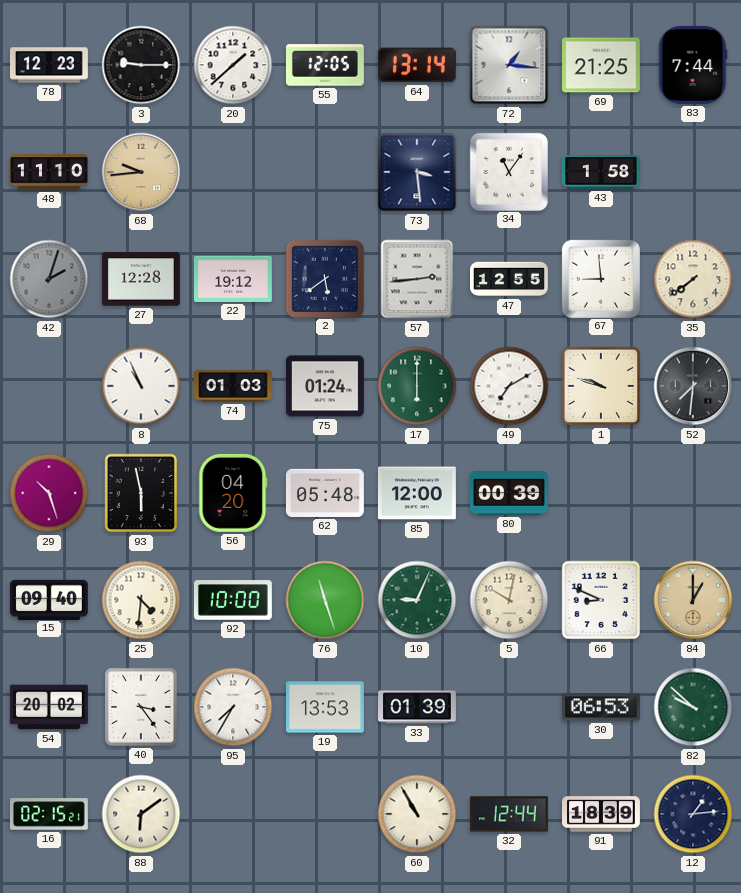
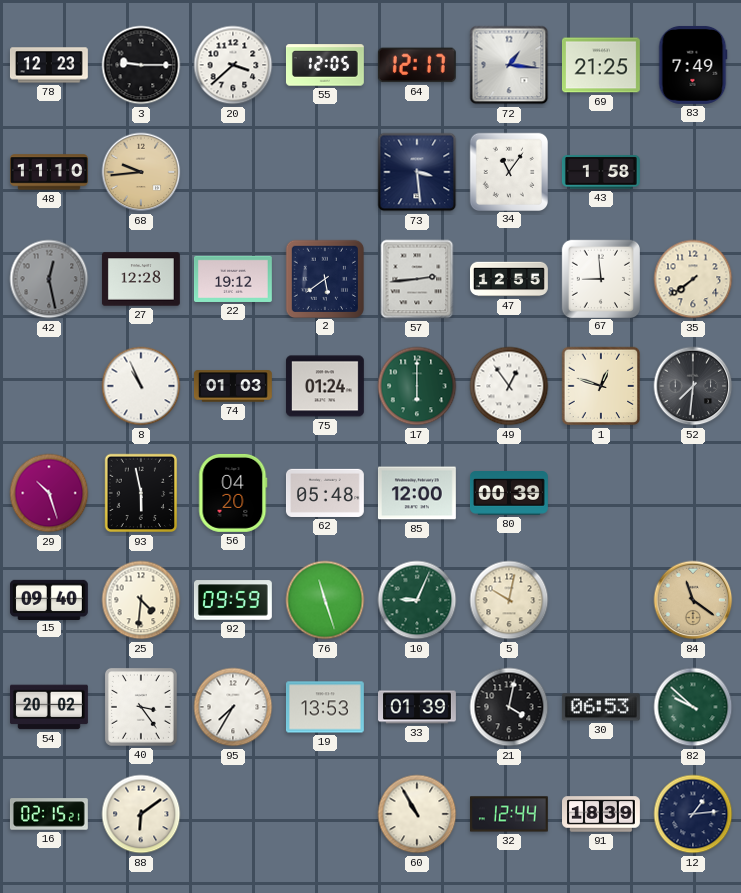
20: 1:38 -> 3:38 (233, 65)
64: 13:14 -> 12:17 (417, 65)
83: 7:44 -> 7:49 (693, 65)
42: 2:03 -> 12:28 (49, 279)
49: 7:10 -> 12:54 (509, 386)
1: 9:48 -> 12:48 (601, 386)
92: 10:00 -> 09:59 (233, 600)
66: 8:49 -> none (601, 600)
84: 1:00 -> 11:21 (693, 600)
21: none -> 4:02 (509, 707)
